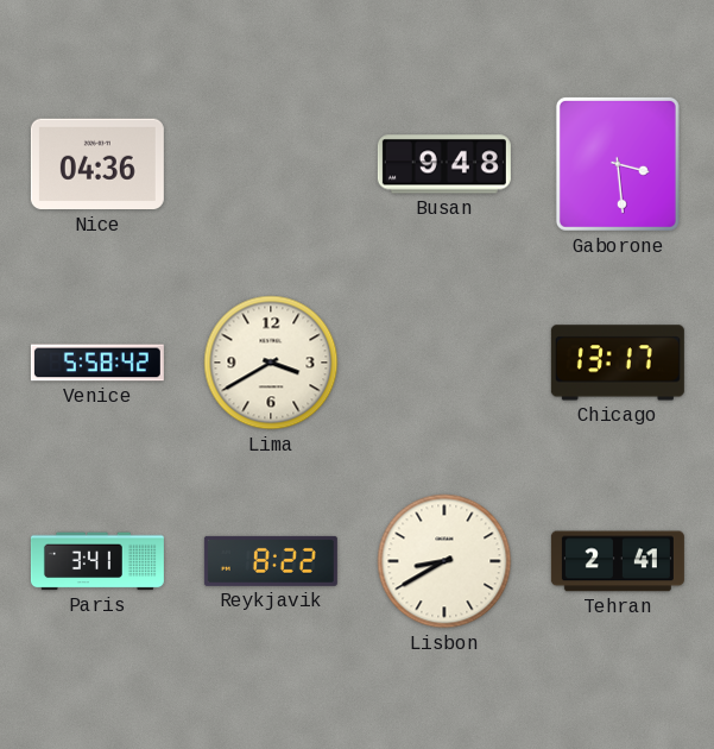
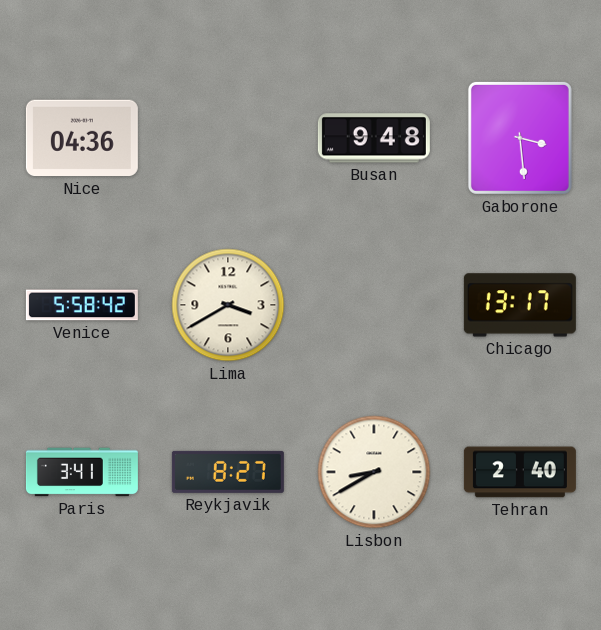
Reykjavik: 8:22 -> 8:27 (228, 472)
Tehran: 2:41 -> 2:40 (520, 472)
